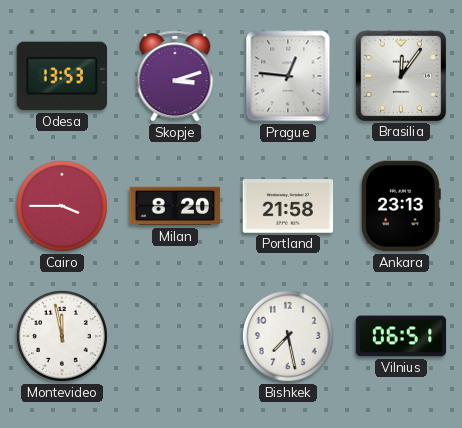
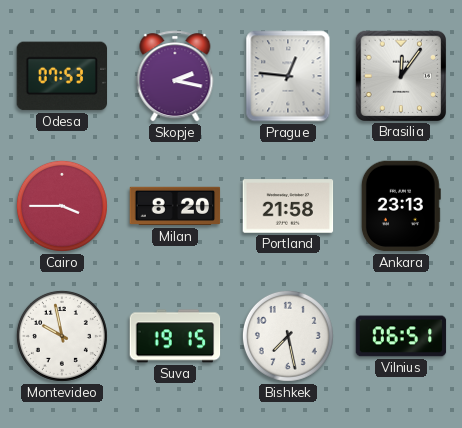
Odesa: 13:53 -> 07:53 (62, 76)
Skopje: 3:12 -> 2:17 (175, 76)
Montevideo: 11:58 -> 9:58 (62, 336)
Suva: none -> 19:15 (175, 336)
